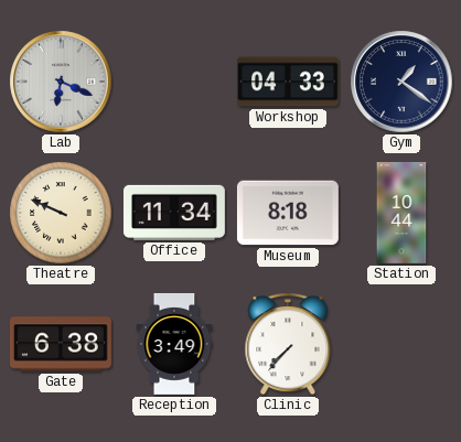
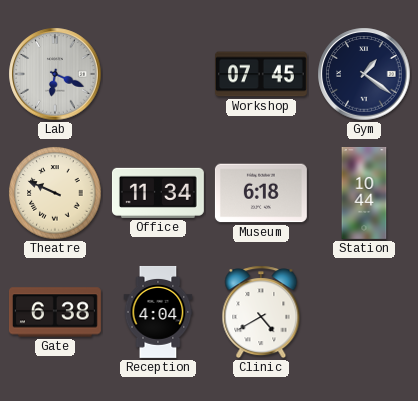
Workshop: 04:33 -> 07:45 (261, 74)
Museum: 8:18 -> 6:18 (261, 193)
Reception: 3:49 -> 4:04 (158, 312)
Clinic: 7:37 -> 4:40 (261, 312)
